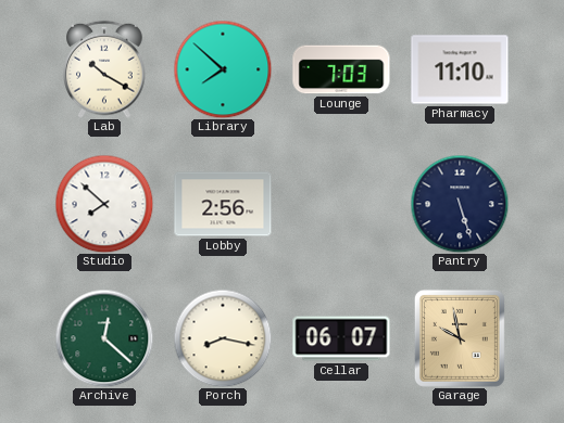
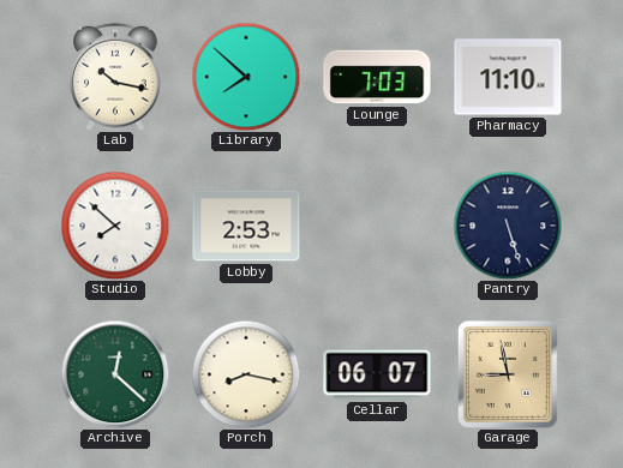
Lab: 10:20 -> 10:17 (115, 77)
Lobby: 2:56 -> 2:53 (246, 226)
Garage: 9:58 -> 8:58 (508, 374)
